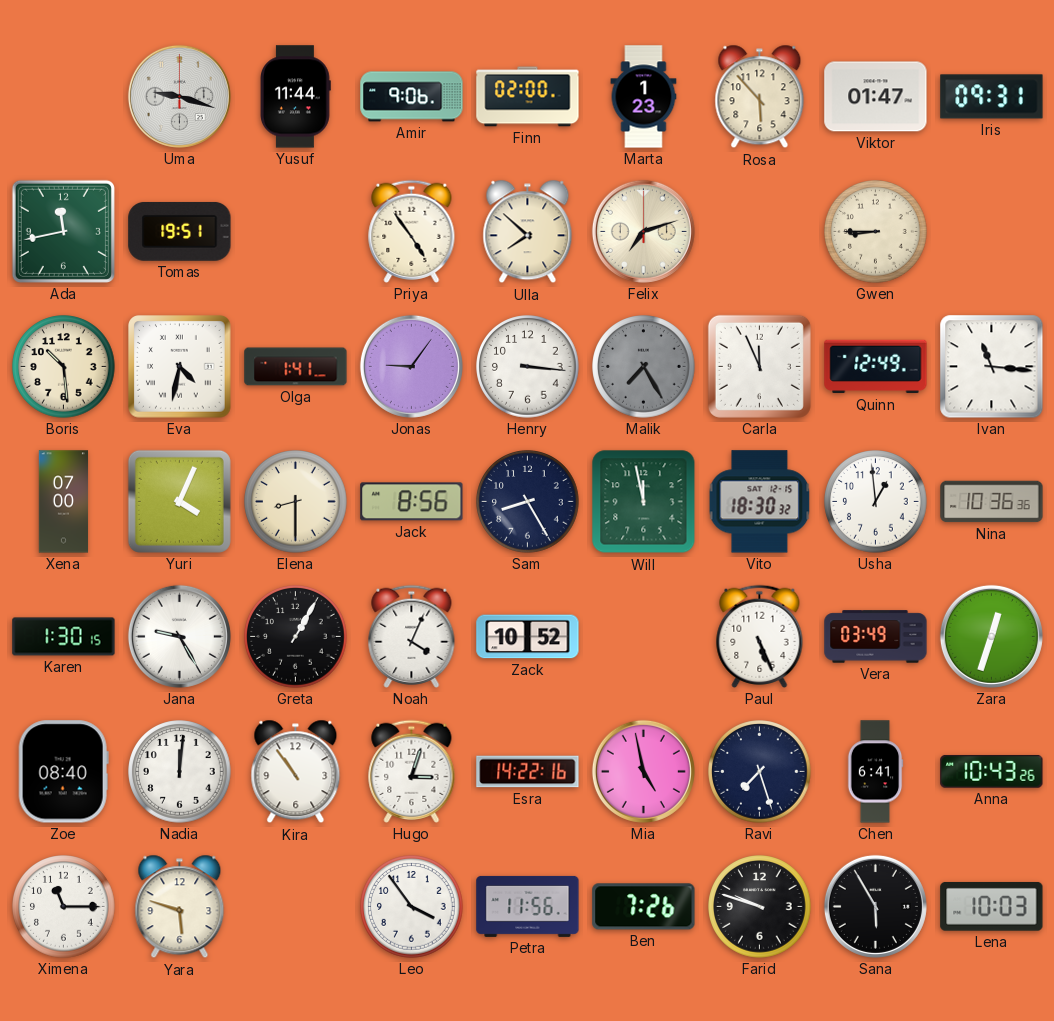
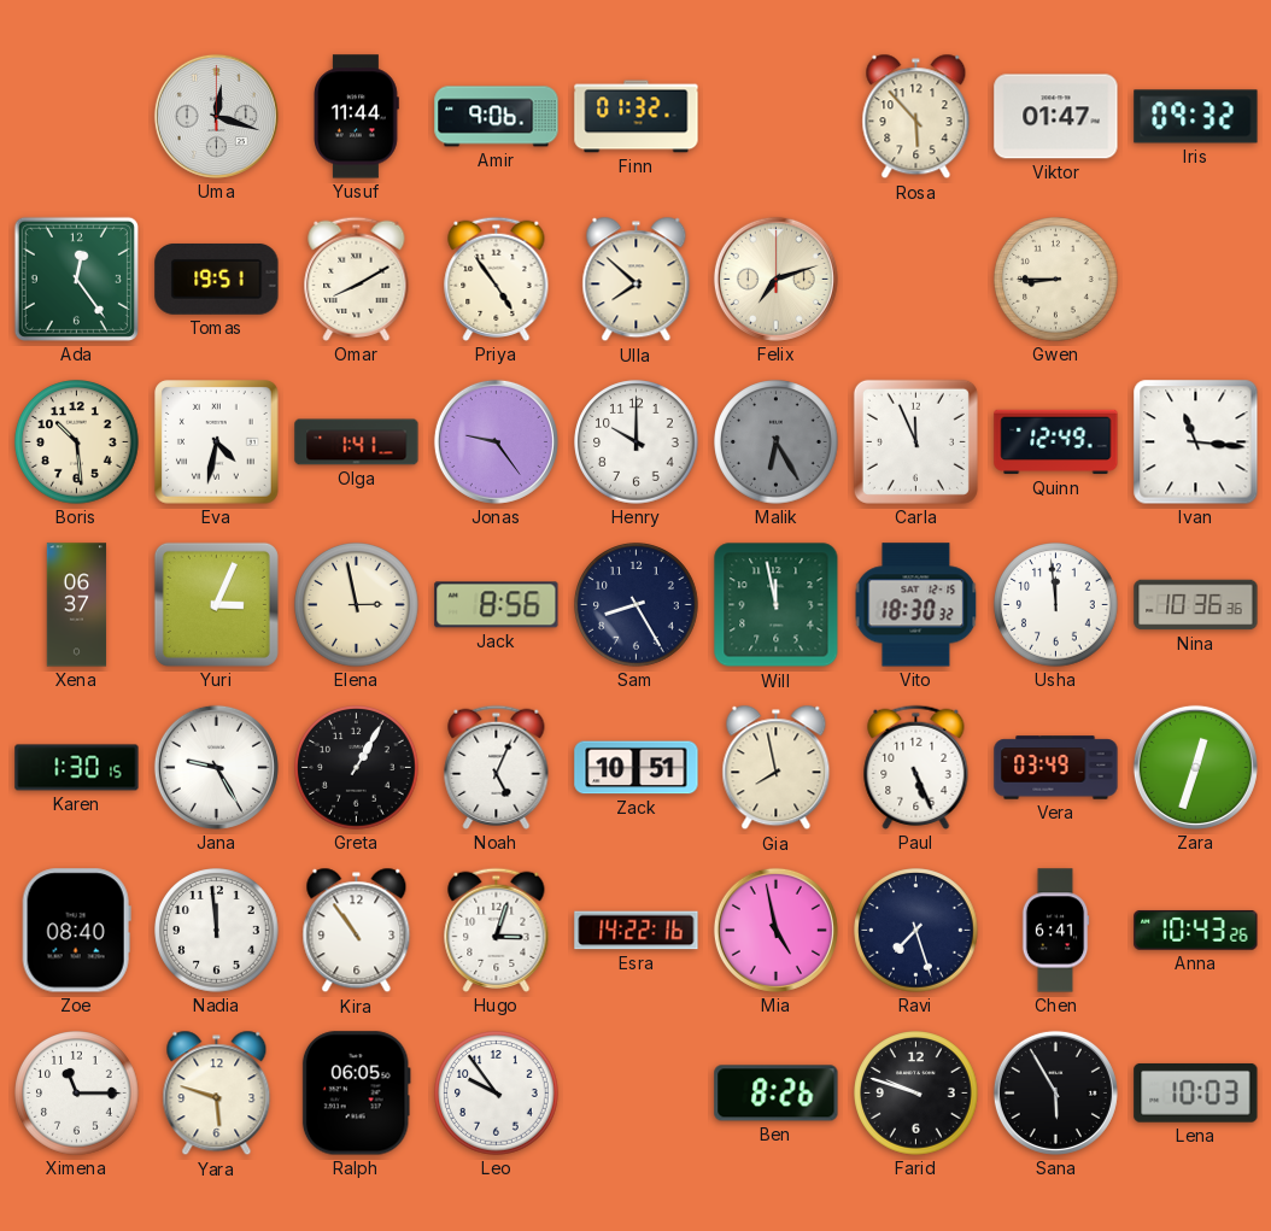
Uma: 9:18 -> 12:18 (216, 116)
Finn: 02:00 -> 01:32 (637, 117)
Marta: 1:23 -> none (644, 97)
Iris: 09:31 -> 09:32 (1196, 117)
Ada: 11:43 -> 12:24 (76, 279)
Omar: none -> 8:10 (357, 279)
Jonas: 9:06 -> 9:24 (496, 441)
Henry: 3:16 -> 10:00 (637, 442)
Malik: 7:25 -> 6:25 (777, 442)
Xena: 07:00 -> 06:37 (77, 605)
Yuri: 4:04 -> 3:04 (216, 604)
Elena: 8:30 -> 2:58 (357, 605)
Usha: 12:59 -> 11:59 (1056, 605)
Noah: 4:04 -> 5:04 (497, 767)
Zack: 10:52 -> 10:51 (637, 768)
Gia: none -> 7:58 (777, 768)
Nadia: 12:01 -> 11:59 (217, 931)
Ralph: none -> 06:05 (356, 1094)
Leo: 3:54 -> 9:54 (497, 1094)
Petra: 11:56 -> none (528, 906)
Ben: 7:26 -> 8:26 (777, 1094)
